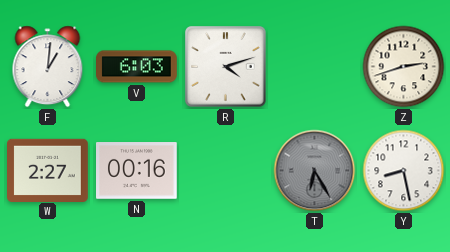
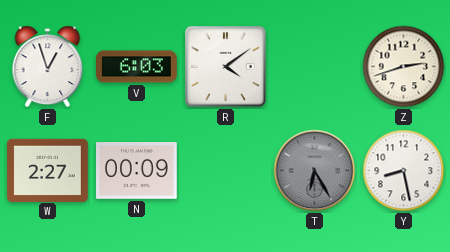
F: 1:01 -> 12:57 (48, 67)
R: 4:12 -> 4:09 (226, 67)
N: 00:16 -> 00:09 (137, 171)
